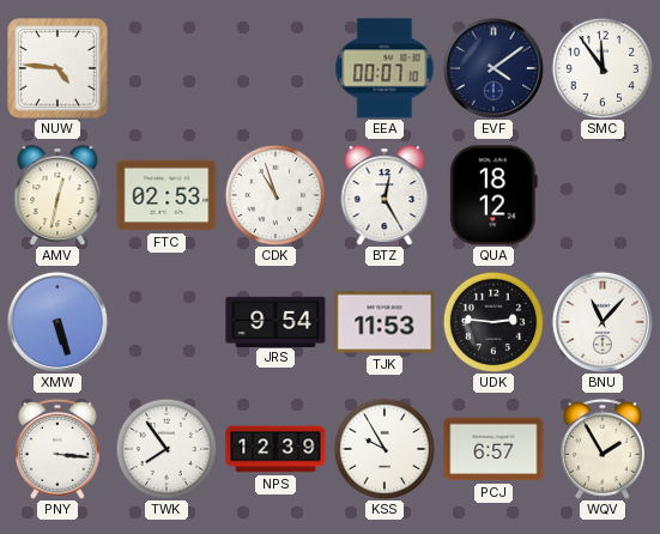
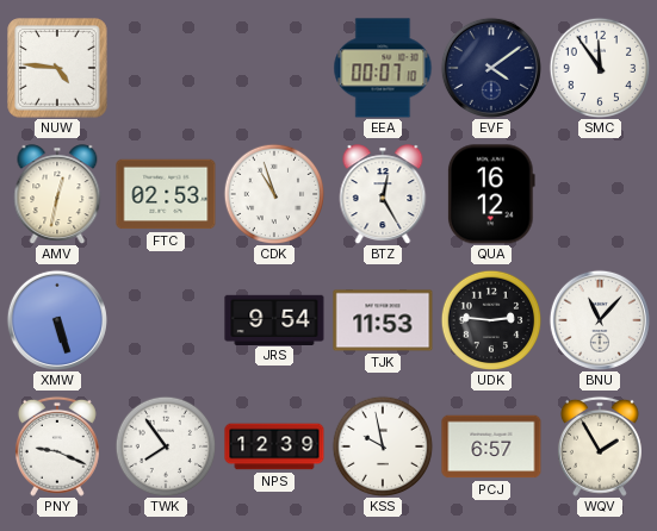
QUA: 18:12 -> 16:12 (491, 194)
PNY: 3:16 -> 9:19 (57, 446)
KSS: 9:55 -> 9:58 (383, 446)
